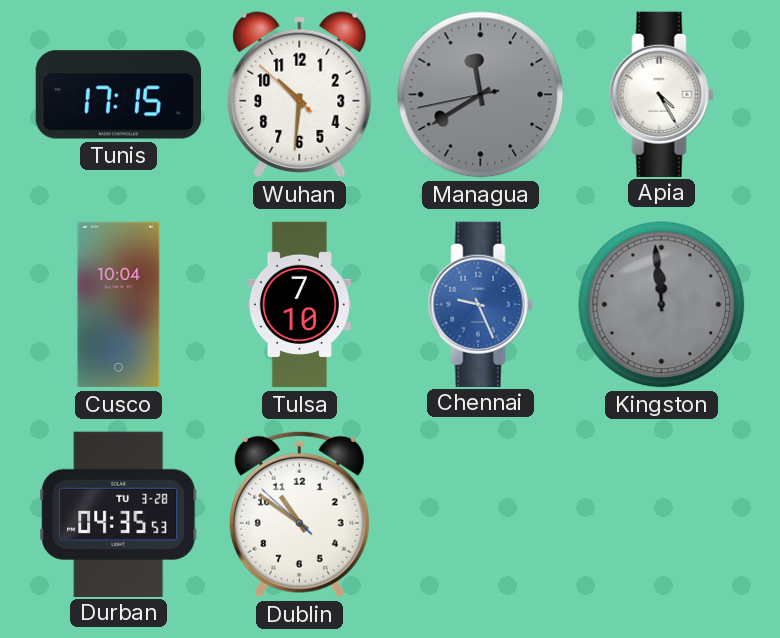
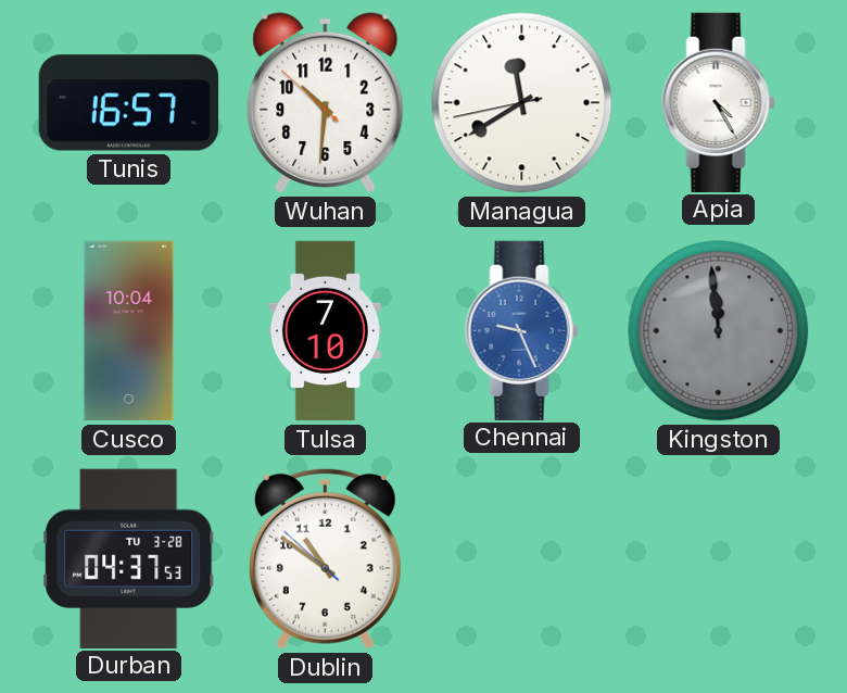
Tunis: 17:15 -> 16:57 (128, 103)
Managua dial: grey -> white (522, 103)
Durban: 04:35 -> 04:37 (129, 558)
